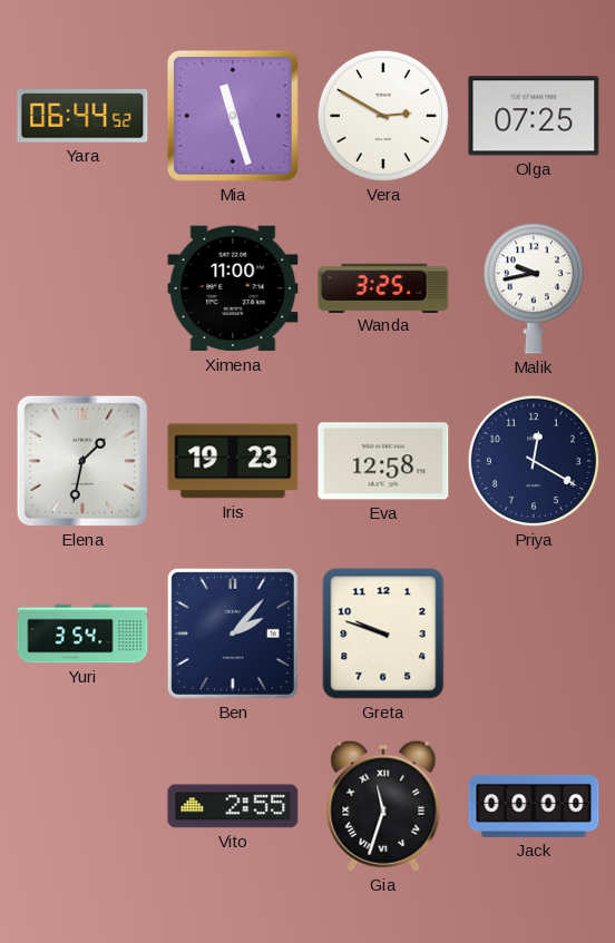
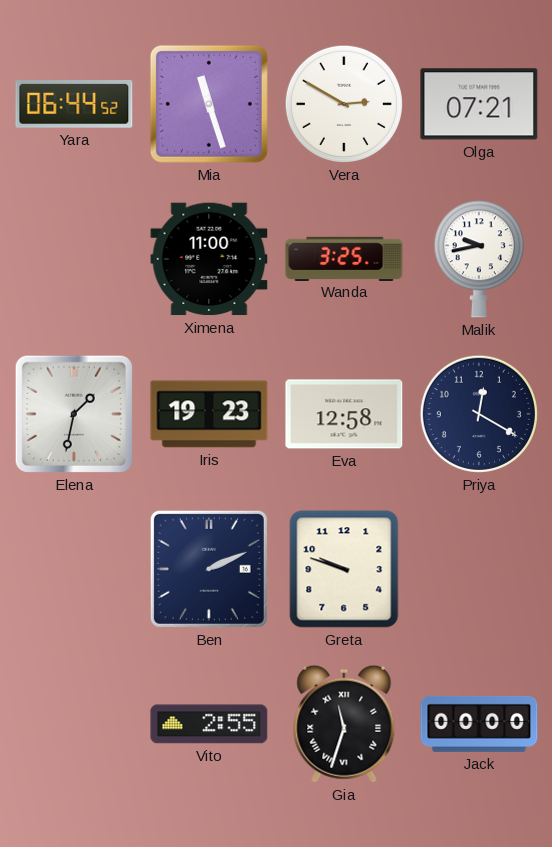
Olga: 07:25 -> 07:21 (479, 104)
Yuri: 3:54 -> none (82, 633)
Ben: 2:07 -> 2:11 (209, 569)
